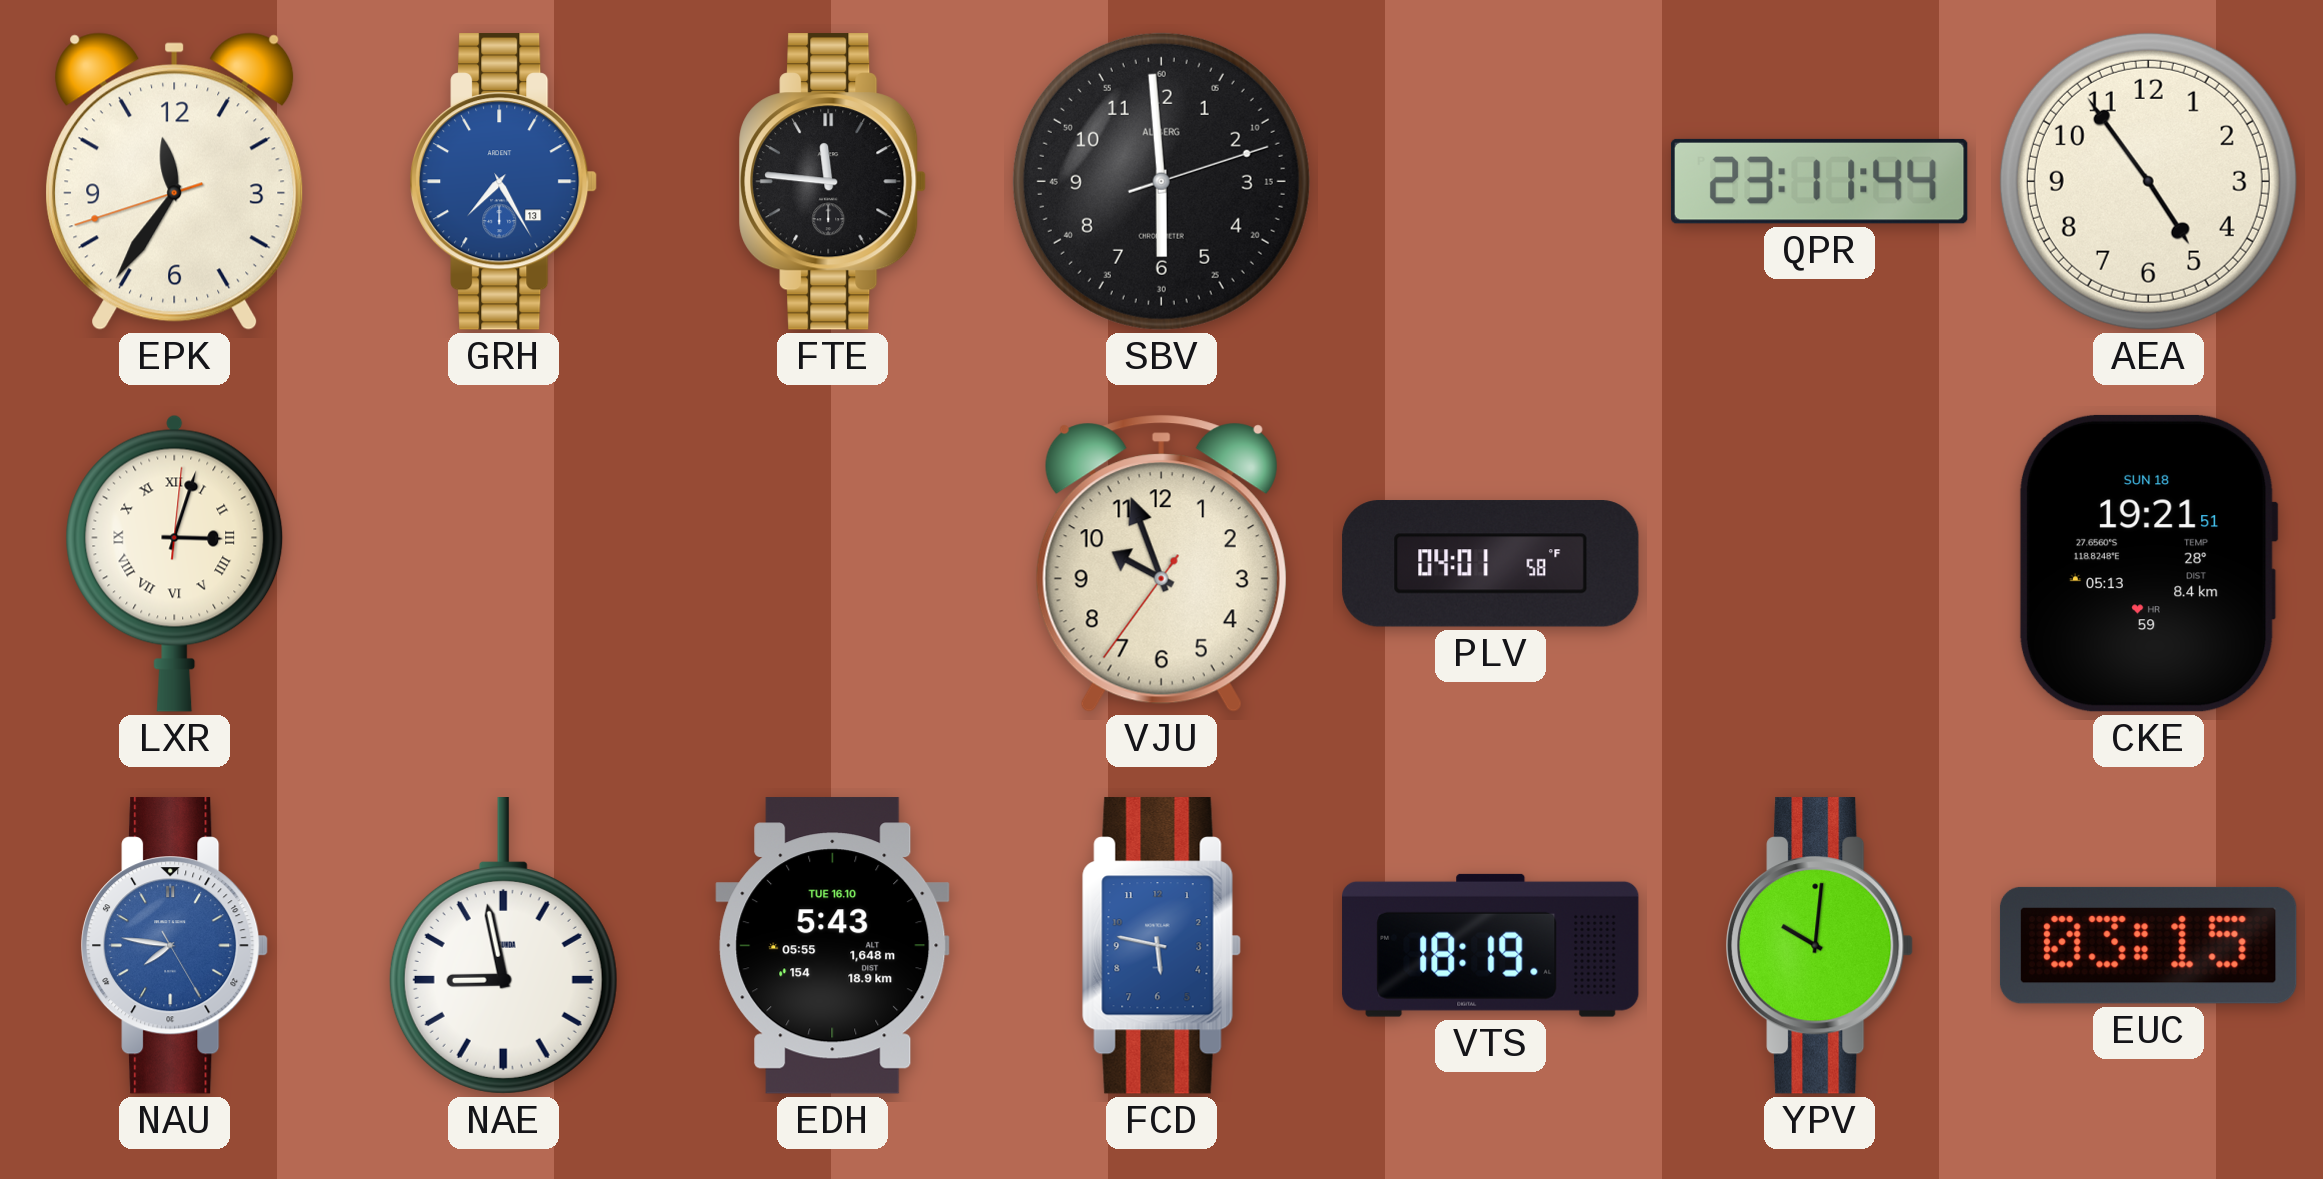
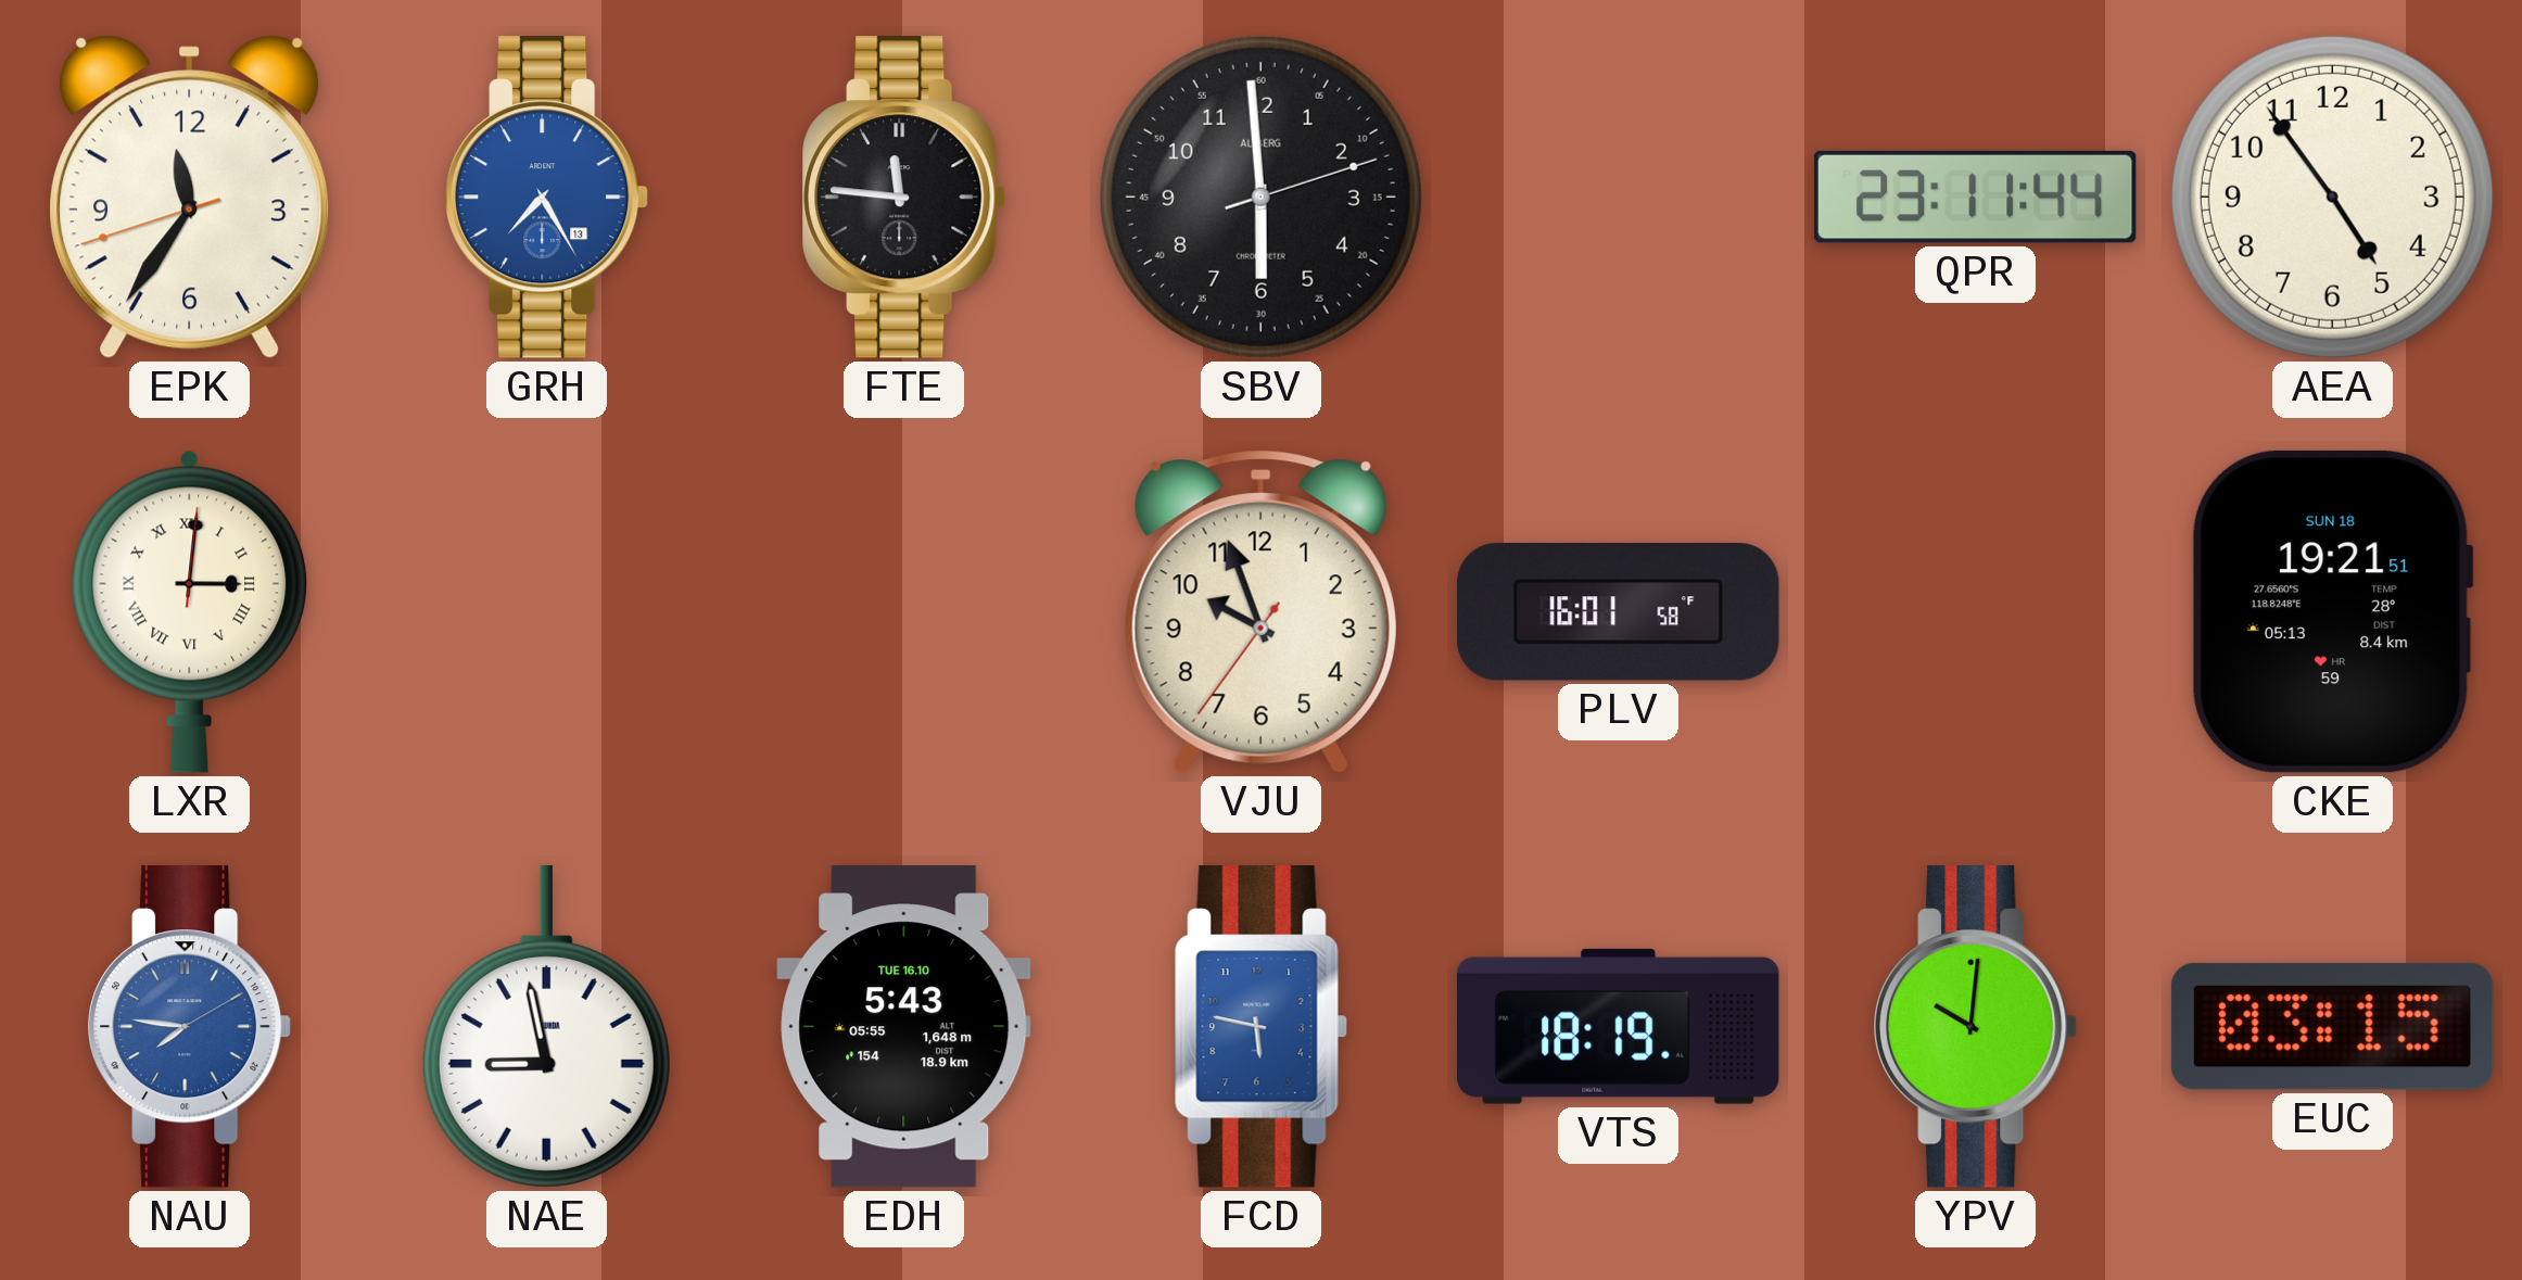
LXR: 3:03 -> 3:01 (190, 611)
PLV: 04:01 -> 16:01 (1619, 612)
NAU: 7:46:25 -> 7:46:10 (190, 1027)
